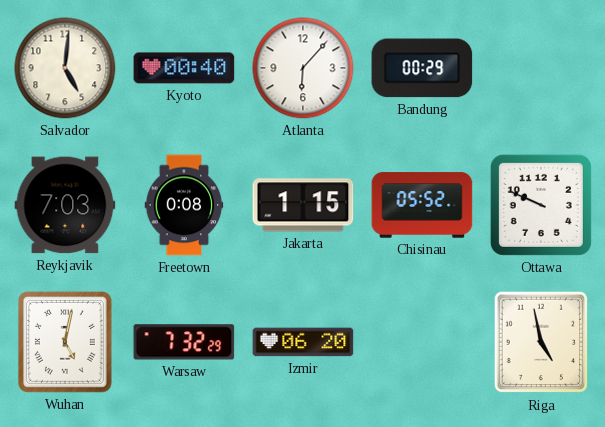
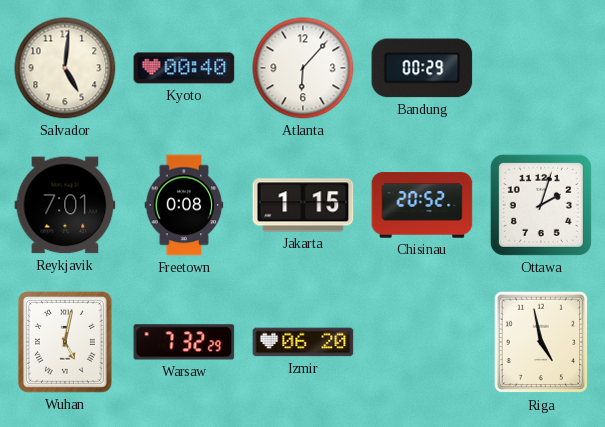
Reykjavik: 7:03 -> 7:01 (65, 205)
Chisinau: 05:52 -> 20:52 (422, 205)
Ottawa: 9:49 -> 2:03 (541, 205)
